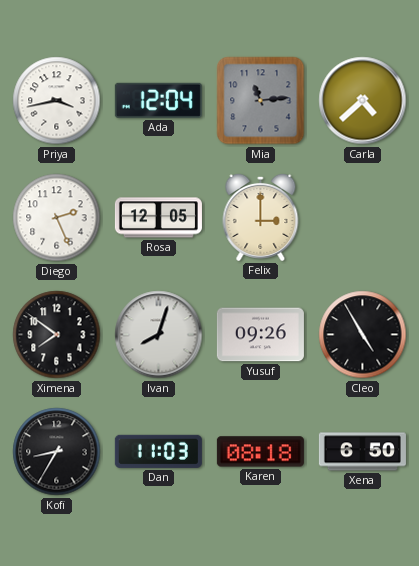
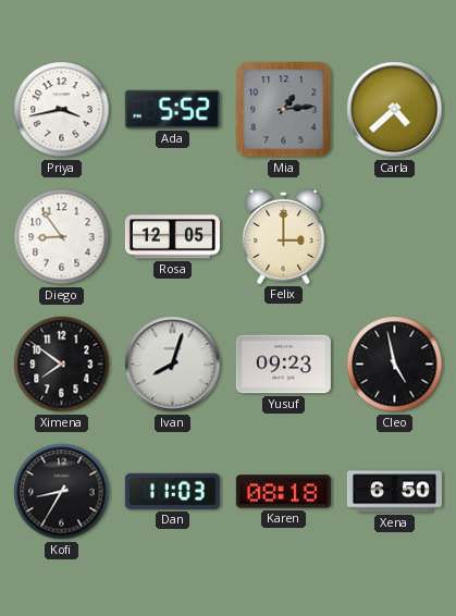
Ada: 12:04 -> 5:52 (172, 109)
Mia: 11:14 -> 1:14 (284, 110)
Diego: 2:26 -> 8:54 (62, 237)
Yusuf: 09:26 -> 09:23 (283, 365)
Cleo: 4:55 -> 4:58 (395, 365)
